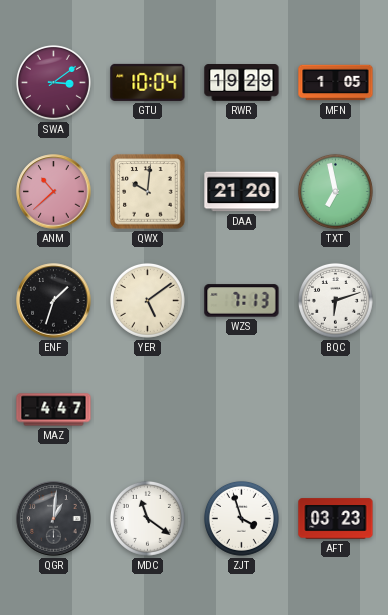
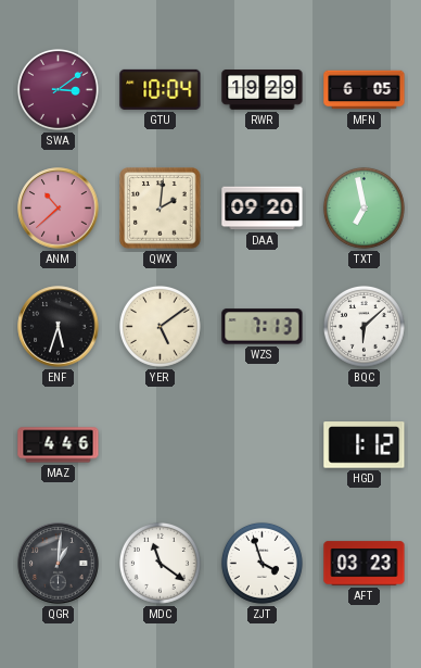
MFN: 1:05 -> 6:05 (365, 90)
QWX: 10:01 -> 2:01 (161, 209)
DAA: 21:20 -> 09:20 (263, 209)
ENF: 1:33 -> 5:33 (59, 327)
BQC: 6:12 -> 6:08 (363, 326)
MAZ: 4:47 -> 4:46 (59, 445)
HGD: none -> 1:12 (365, 445)
